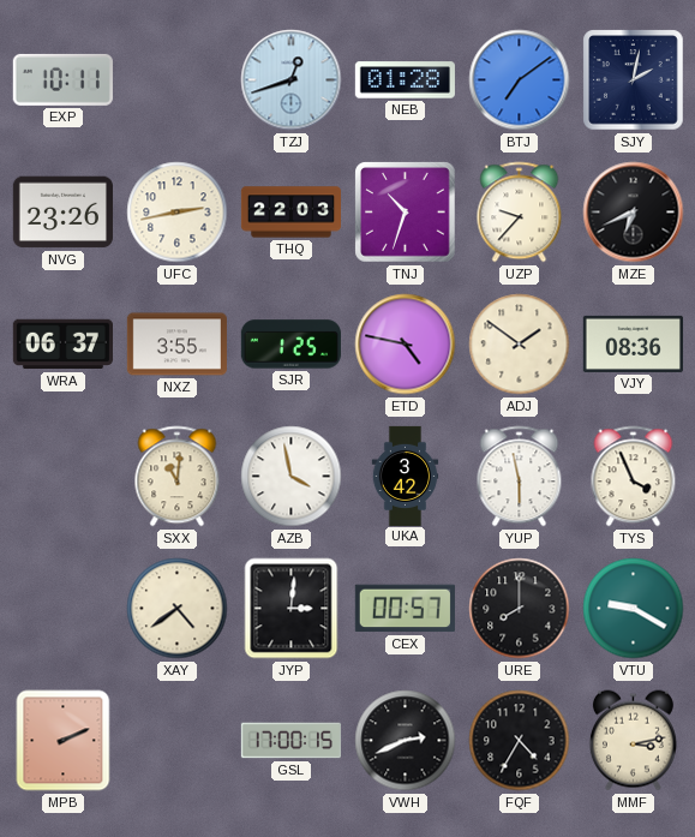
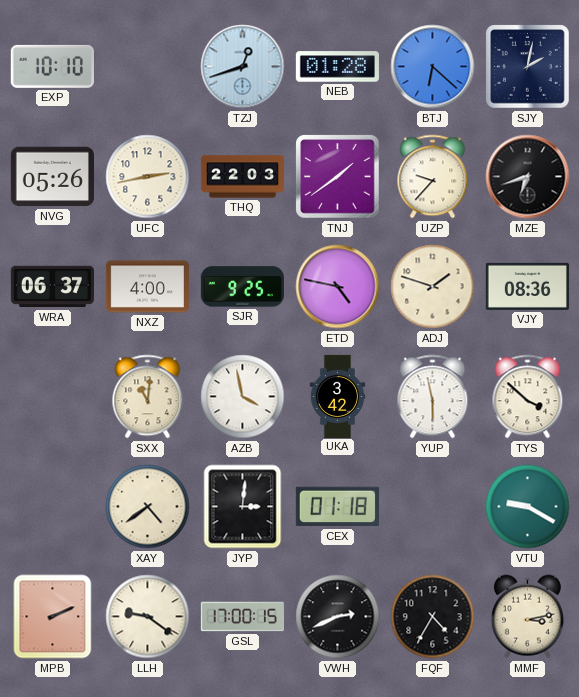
EXP: 10:11 -> 10:10 (52, 66)
BTJ: 7:09 -> 6:22 (433, 67)
NVG: 23:26 -> 05:26 (52, 177)
TNJ: 10:33 -> 1:39 (338, 177)
MZE: 6:41 -> 6:42 (528, 177)
NXZ: 3:55 -> 4:00 (147, 287)
SJR: 1:25 -> 9:25 (242, 287)
ADJ: 1:51 -> 1:48 (433, 287)
TYS: 3:56 -> 3:52 (528, 397)
CEX: 00:57 -> 01:18 (337, 507)
URE: 8:00 -> none (520, 609)
LLH: none -> 9:21 (148, 617)
